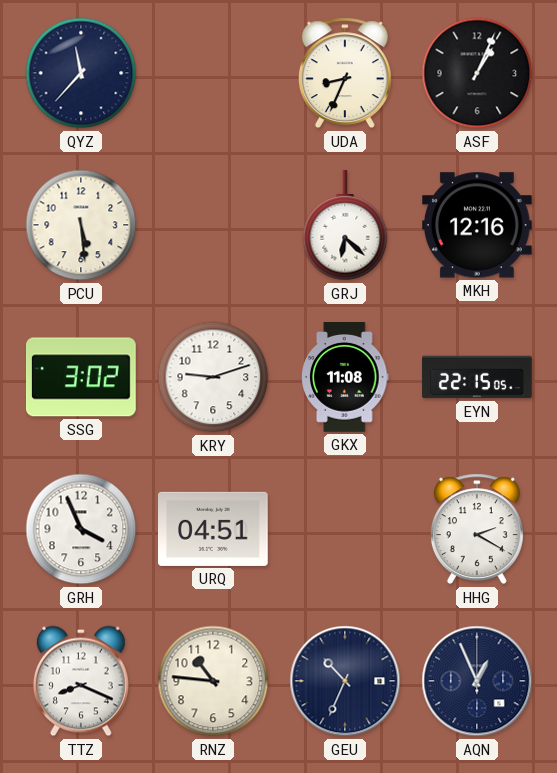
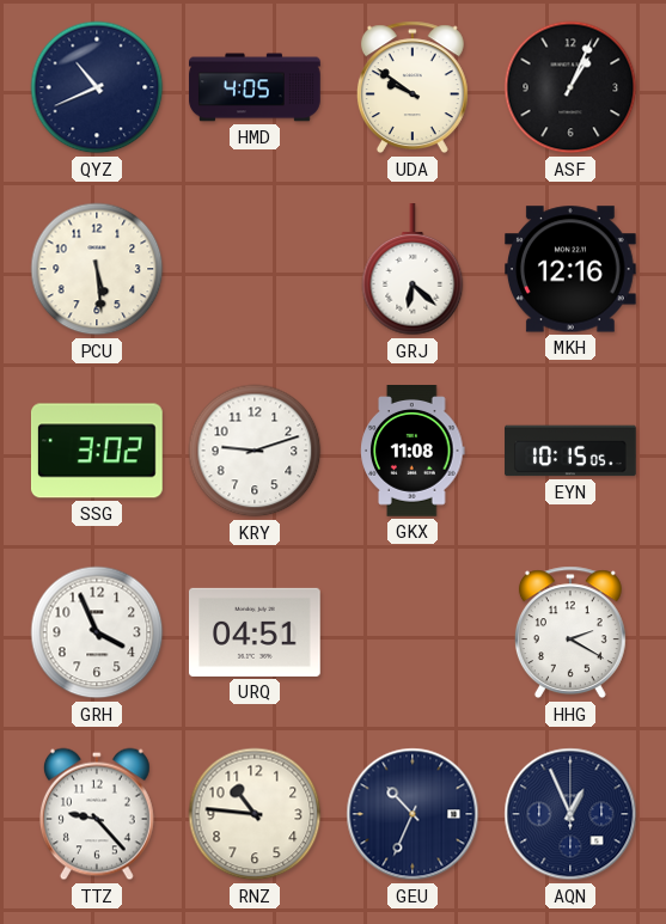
QYZ: 11:37 -> 10:41 (97, 87)
HMD: none -> 4:05 (255, 87)
UDA: 8:34 -> 9:51 (413, 87)
EYN: 22:15 -> 10:15 (570, 451)
TTZ: 8:19 -> 9:23 (97, 814)
